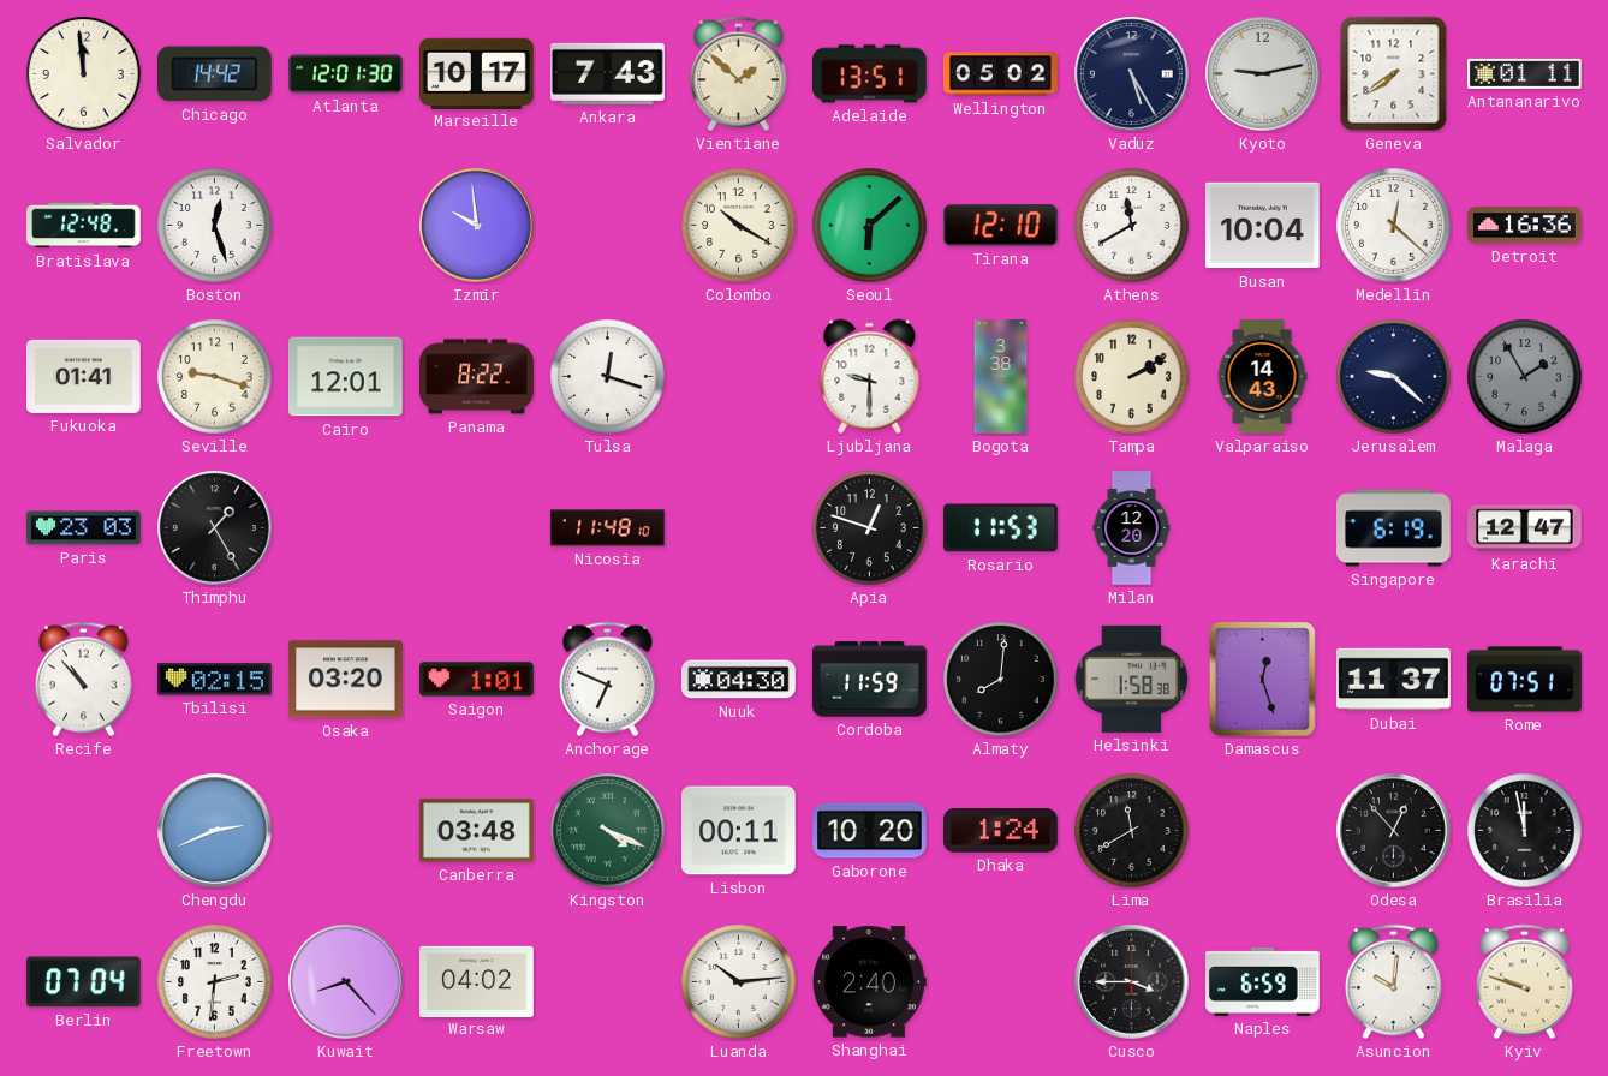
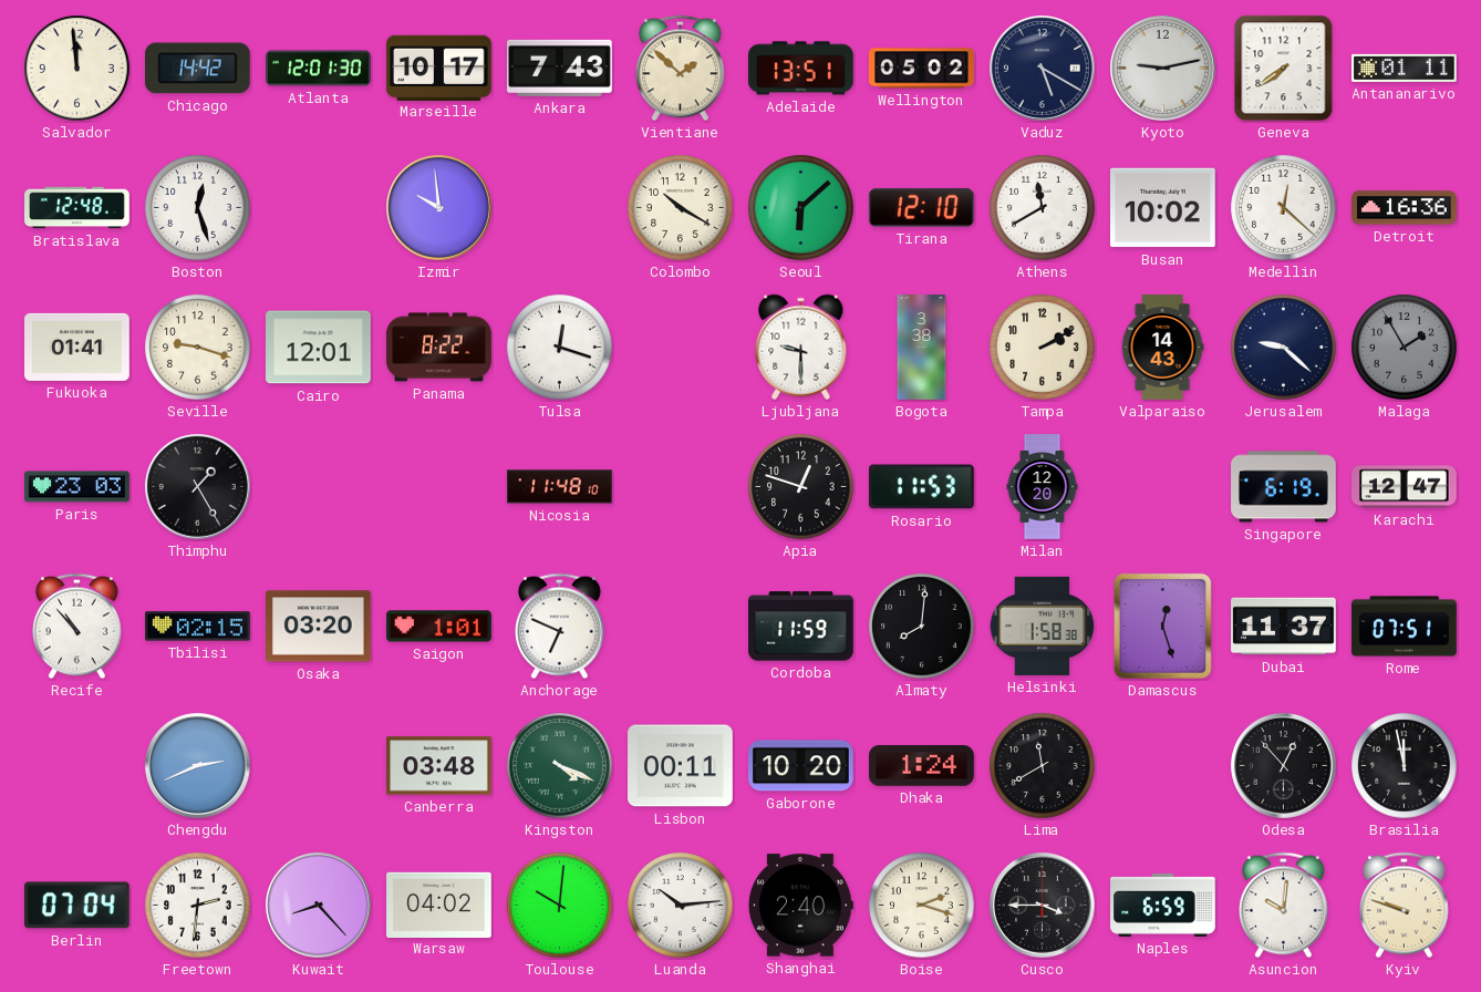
Vaduz: 5:25 -> 5:20 (1043, 69)
Busan: 10:04 -> 10:02 (1163, 208)
Nuuk: 04:30 -> none (739, 680)
Toulouse: none -> 10:01 (560, 906)
Boise: none -> 2:18 (922, 906)
